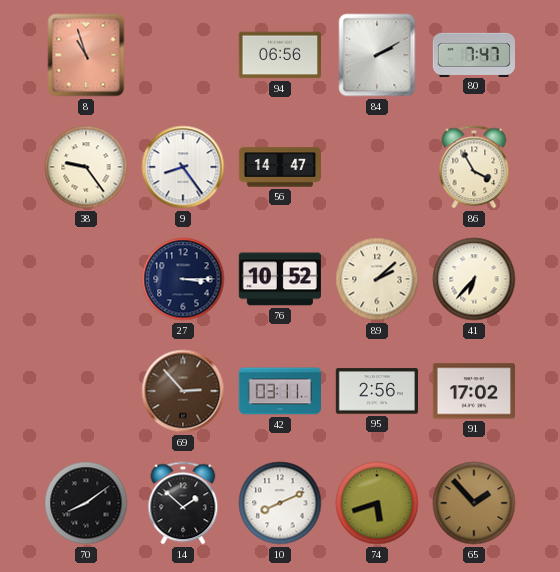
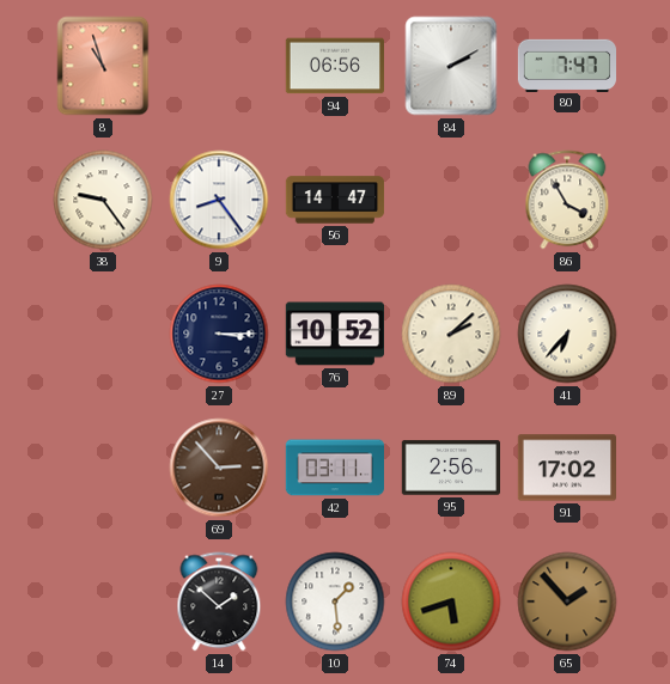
70: 8:09 -> none (86, 503)
10: 8:11 -> 1:29 (335, 601)
